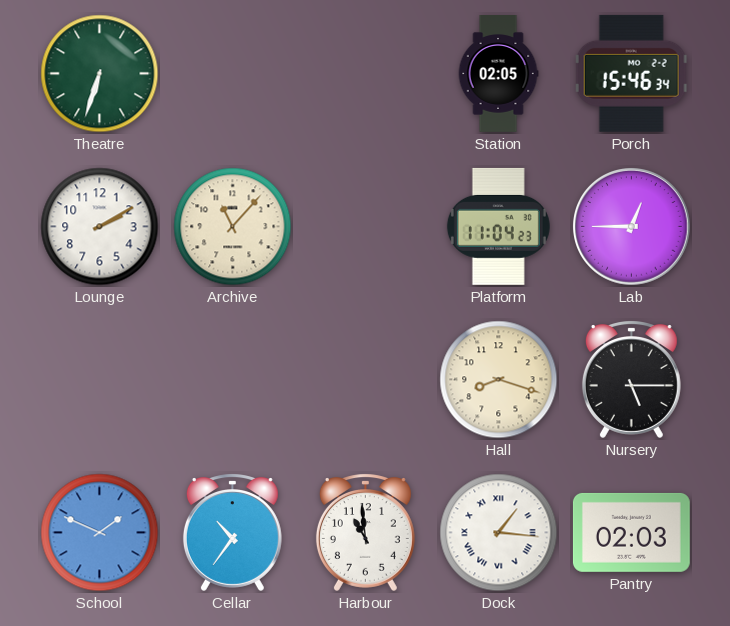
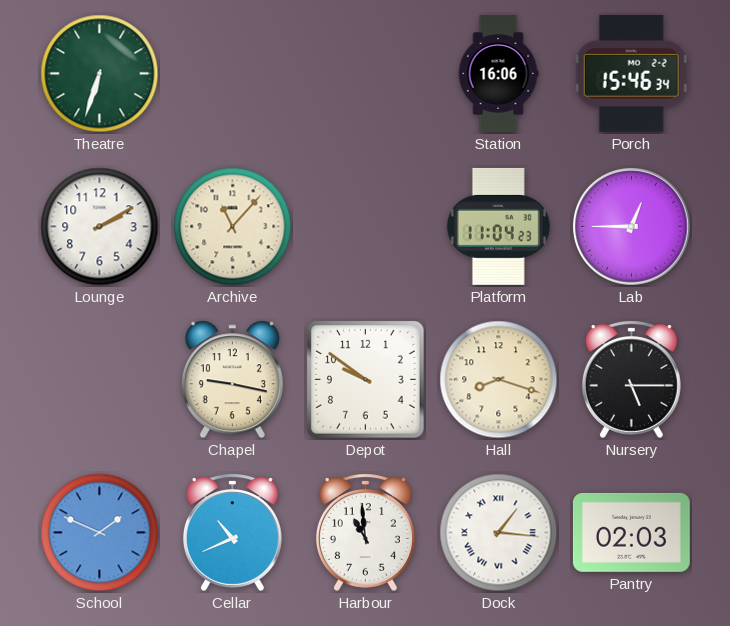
Station: 02:05 -> 16:06 (498, 74)
Chapel: none -> 9:17 (232, 380)
Depot: none -> 9:51 (366, 380)
Cellar: 10:36 -> 10:41 (232, 532)
